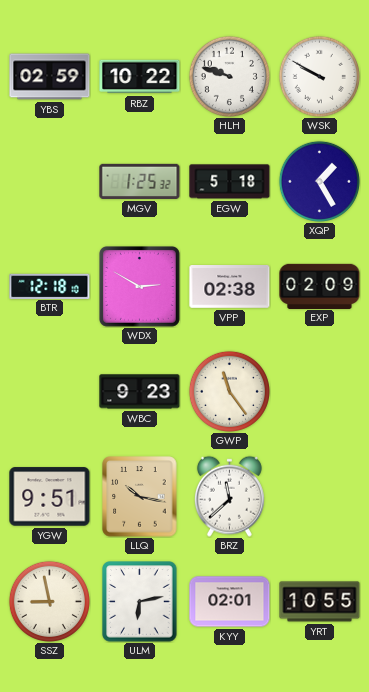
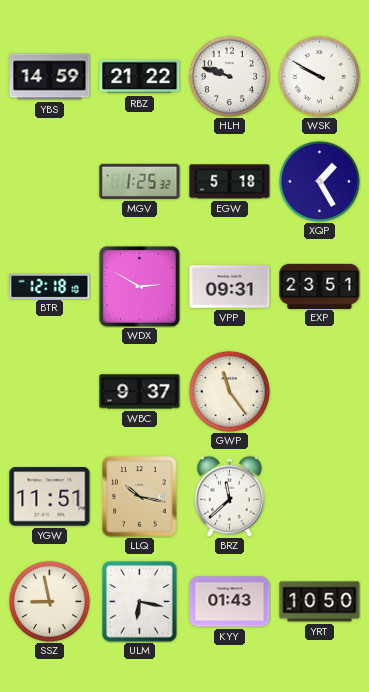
YBS: 02:59 -> 14:59 (50, 77)
RBZ: 10:22 -> 21:22 (140, 77)
VPP: 02:38 -> 09:31 (230, 287)
EXP: 02:09 -> 23:51 (320, 286)
WBC: 9:23 -> 9:37 (140, 392)
YGW: 9:51 -> 11:51 (50, 497)
ULM: 6:13 -> 6:17 (140, 602)
KYY: 02:01 -> 01:43 (230, 602)
YRT: 10:55 -> 10:50 (320, 602)
